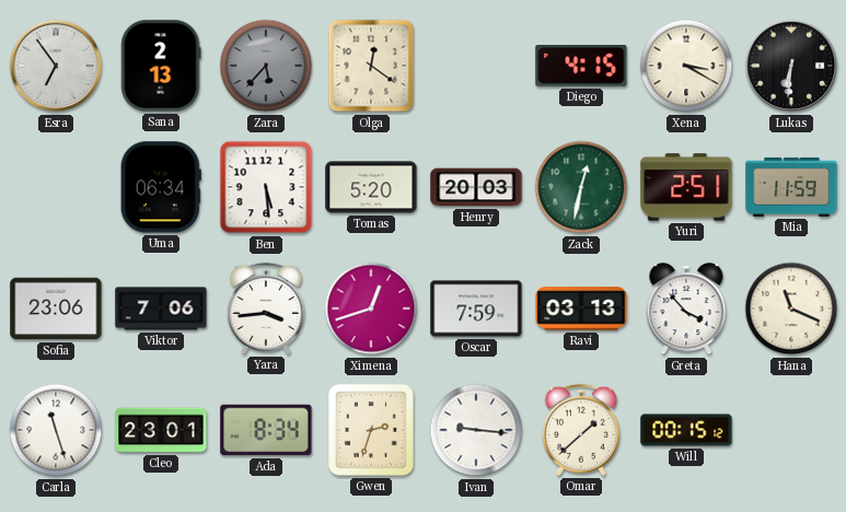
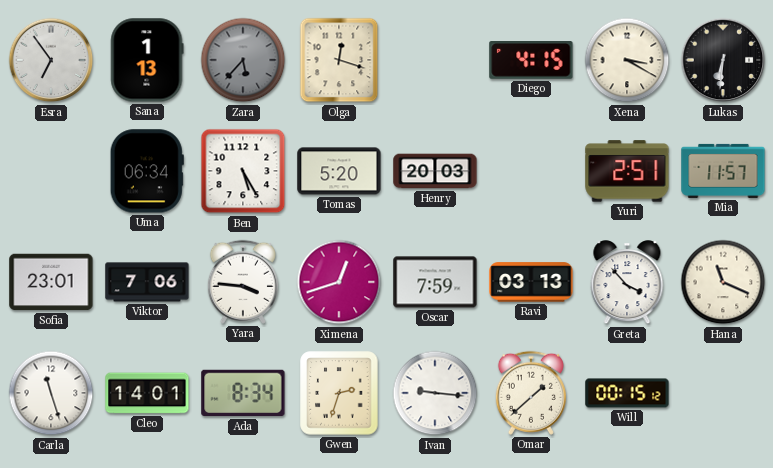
Sana: 2:13 -> 1:13 (147, 60)
Olga: 12:21 -> 12:18 (339, 60)
Ben: 5:29 -> 5:25 (243, 171)
Zack: 12:32 -> none (581, 187)
Mia: 11:59 -> 11:57 (723, 171)
Sofia: 23:06 -> 23:01 (51, 282)
Yara: 3:44 -> 3:46 (243, 282)
Cleo: 23:01 -> 14:01 (147, 393)
